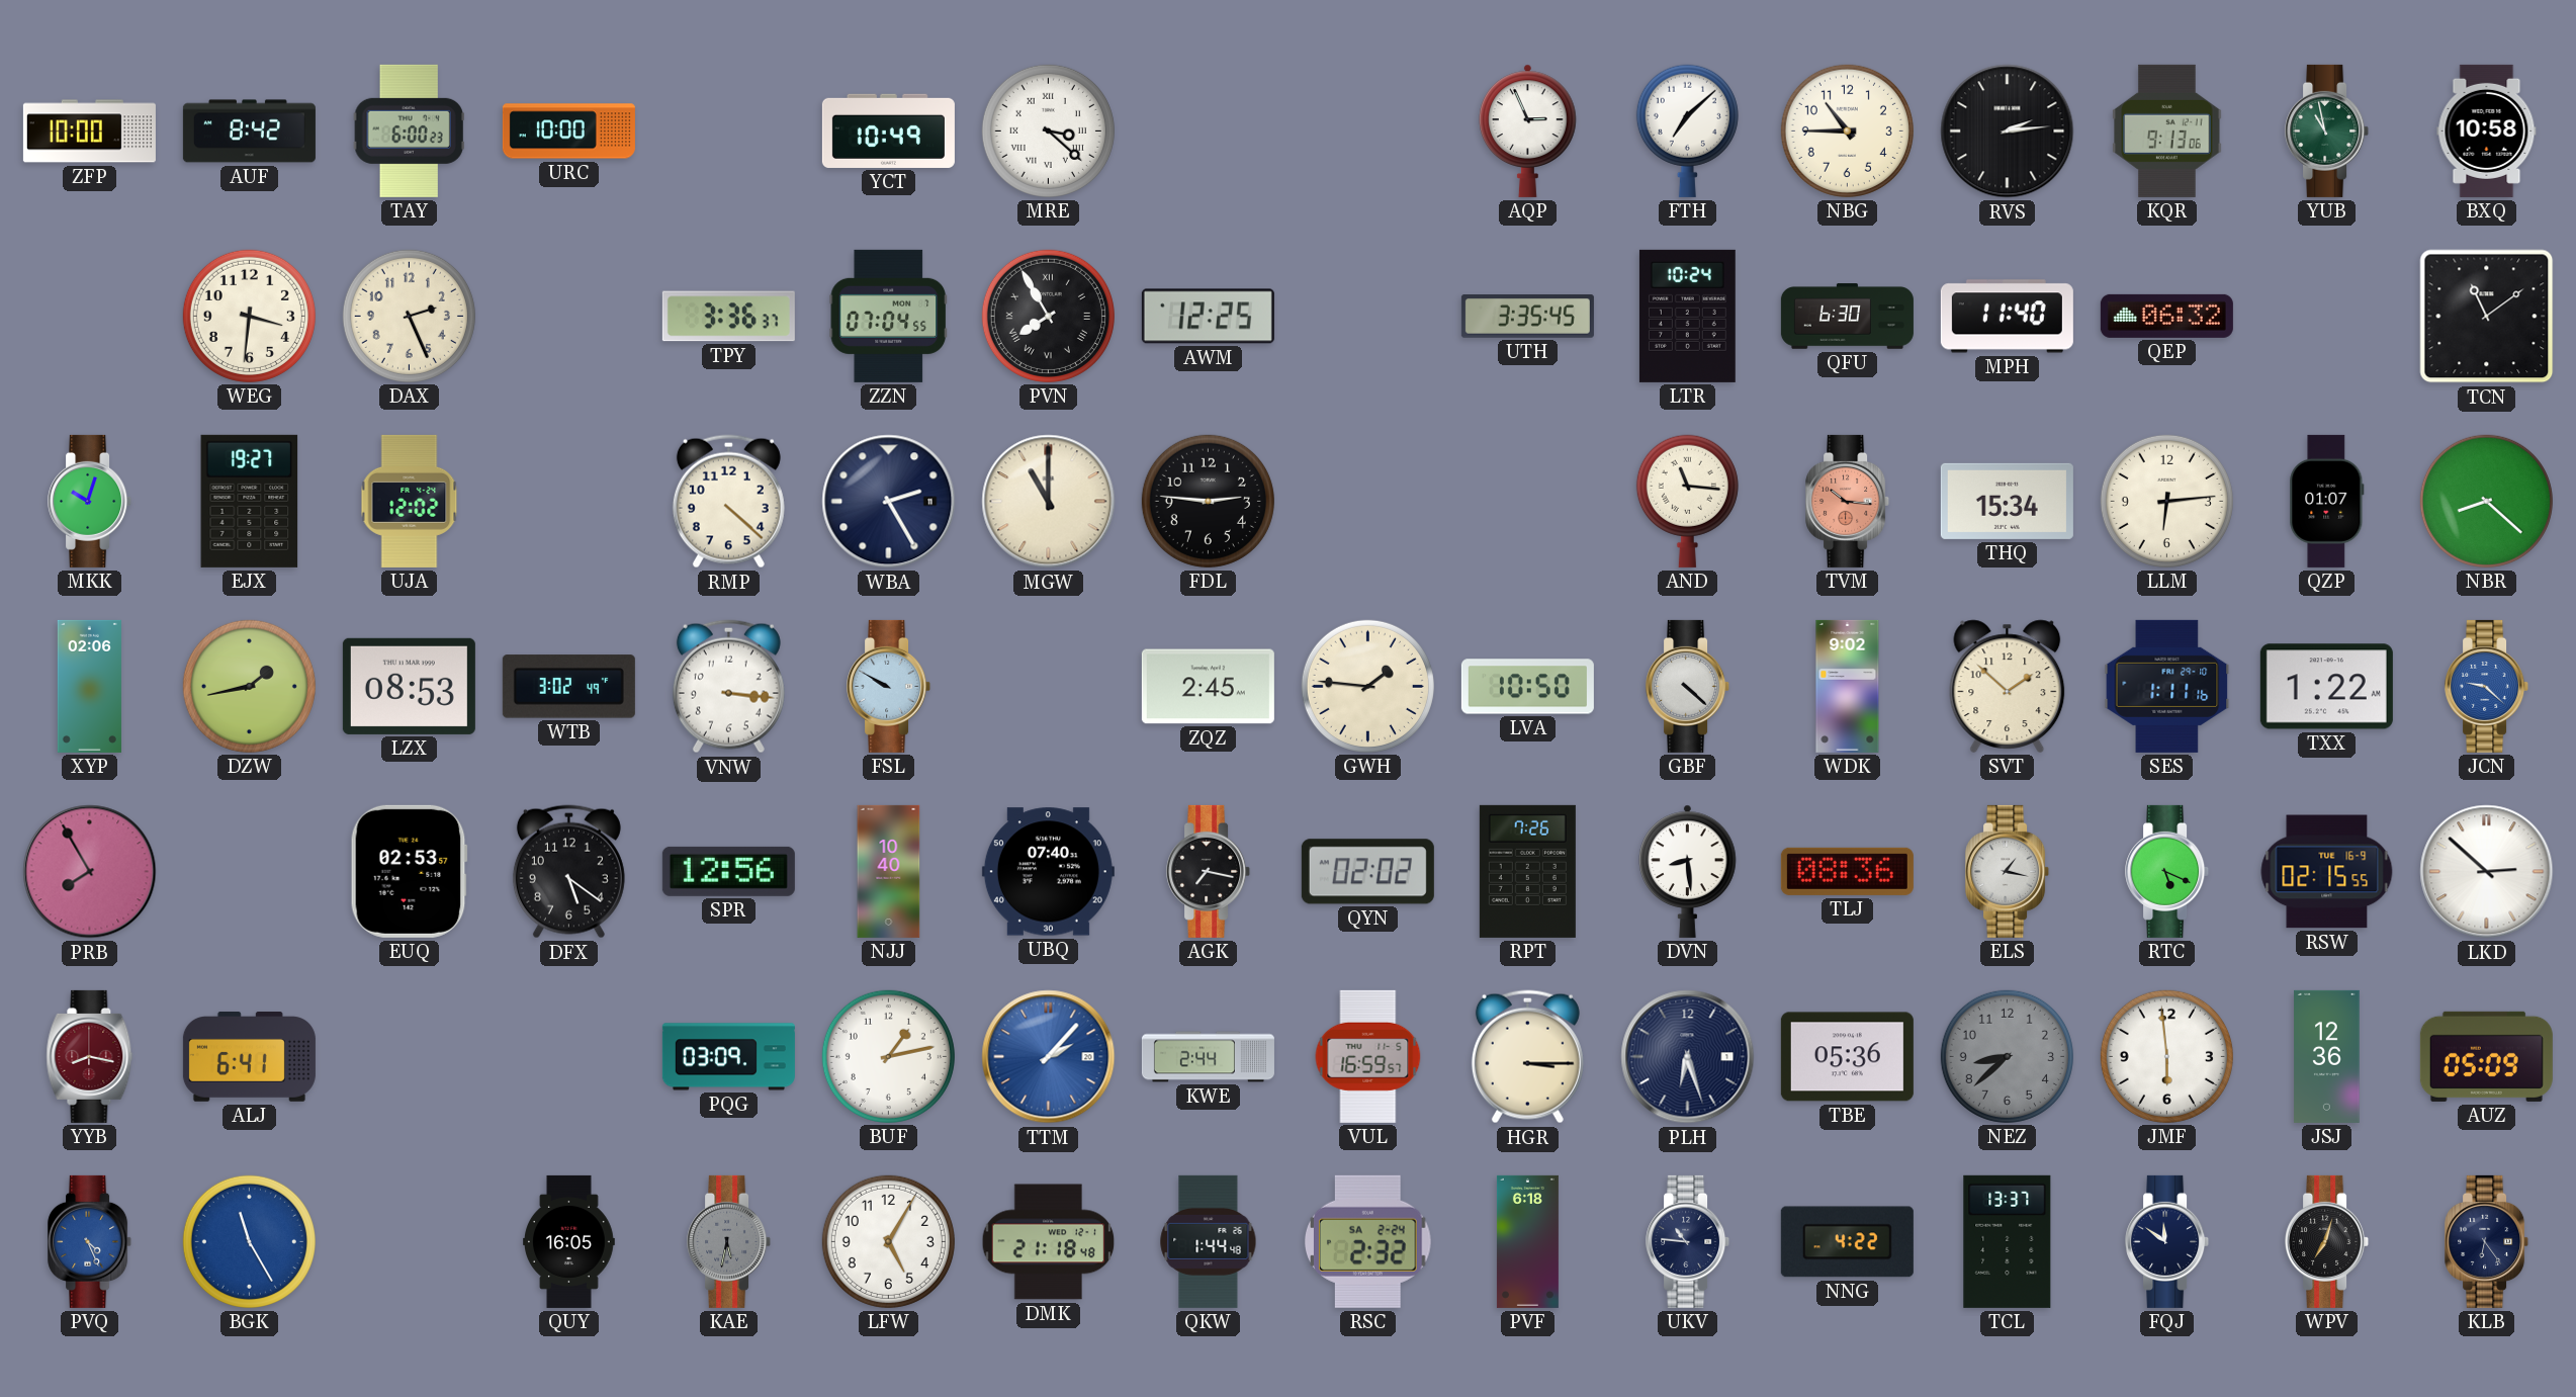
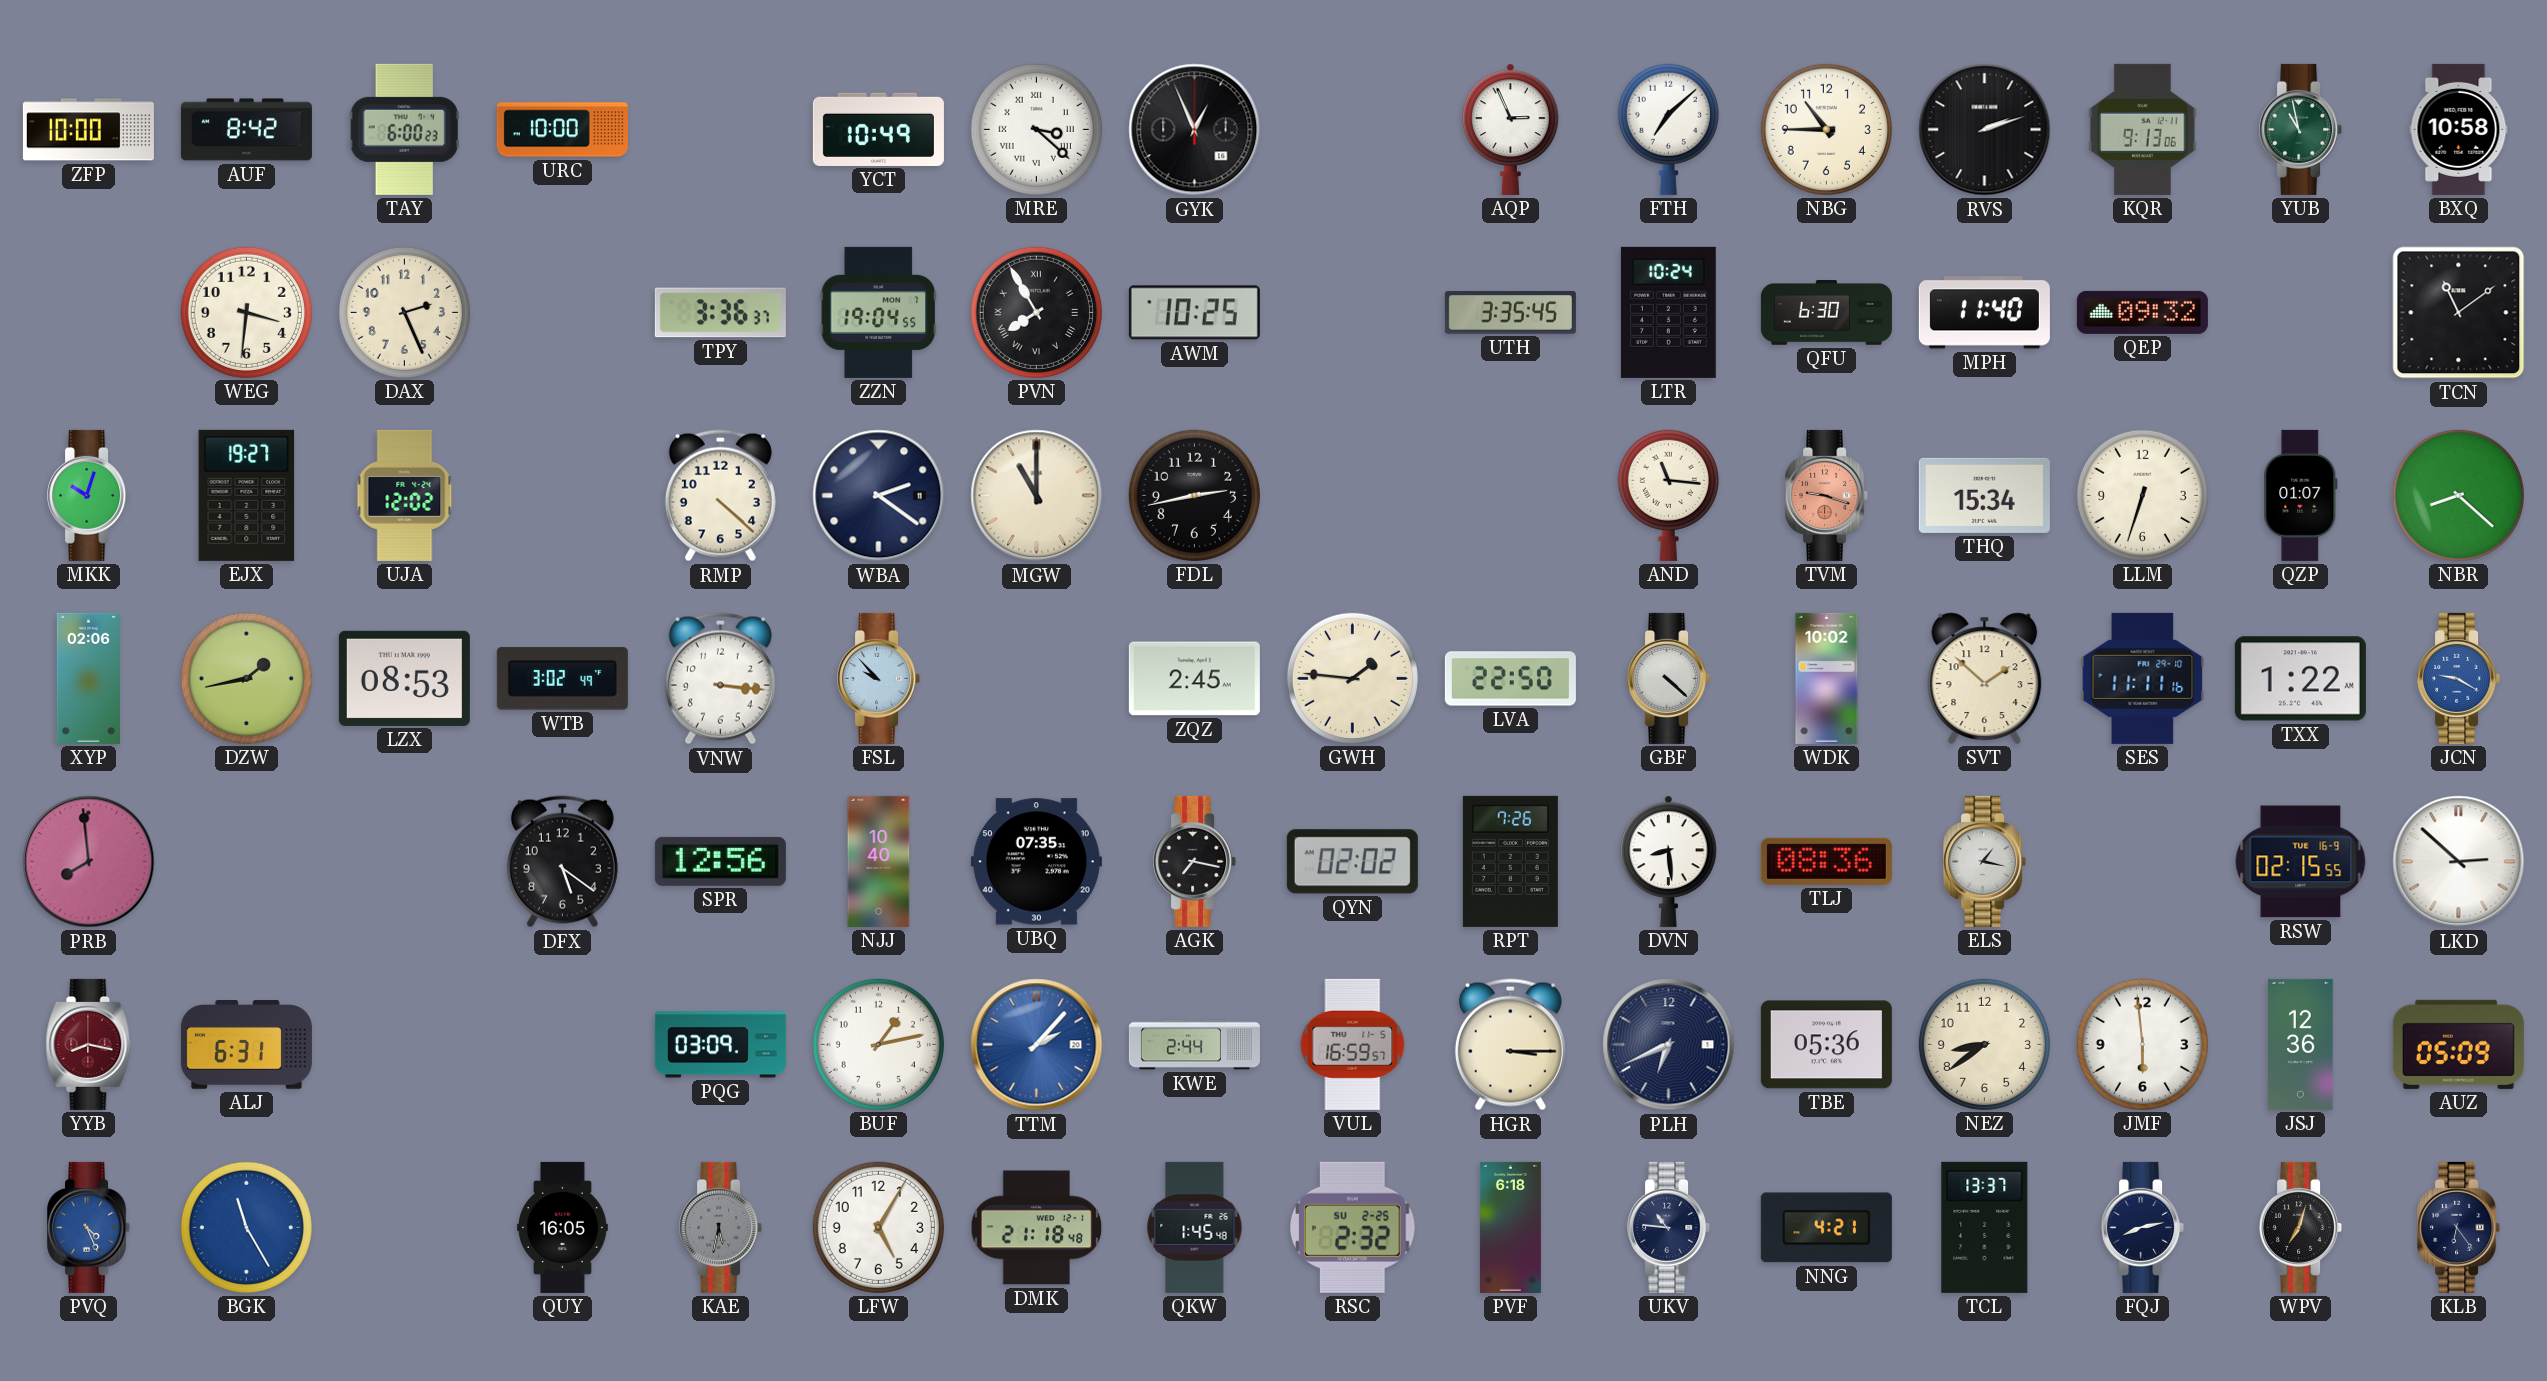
GYK: none -> 12:56 (1195, 130)
RVS: 2:14 -> 2:12 (1985, 130)
ZZN: 07:04 -> 19:04 (879, 312)
AWM: 12:25 -> 10:25 (1194, 313)
QEP: 06:32 -> 09:32 (2142, 312)
WBA: 2:25 -> 2:21 (879, 496)
FDL: 2:46 -> 2:43 (1194, 495)
TVM: 10:16 -> 9:18 (1827, 495)
LLM: 6:14 -> 6:33 (2142, 495)
FSL: 9:50 -> 9:53 (879, 678)
LVA: 10:50 -> 22:50 (1510, 679)
WDK: 9:02 -> 10:02 (1827, 678)
SES: 1:11 -> 11:11 (2143, 678)
JCN: 9:22 -> 9:20 (2459, 678)
PRB: 7:55 -> 7:59 (89, 862)
EUQ: 02:53 -> none (409, 871)
UBQ: 07:40 -> 07:35 (1036, 862)
RTC: 5:19 -> none (2167, 871)
ALJ: 6:41 -> 6:31 (246, 1045)
PLH: 6:27 -> 6:41 (1669, 1045)
NEZ: 8:38 -> 8:39 (1984, 1044)
NEZ dial: grey -> cream (1984, 1044)
QKW: 1:44 -> 1:45 (1195, 1227)
RSC date: SA 2-24 -> SU 2-25 (1353, 1227)
NNG: 4:22 -> 4:21 (1826, 1228)
FQJ: 11:51 -> 8:13 (2143, 1227)
